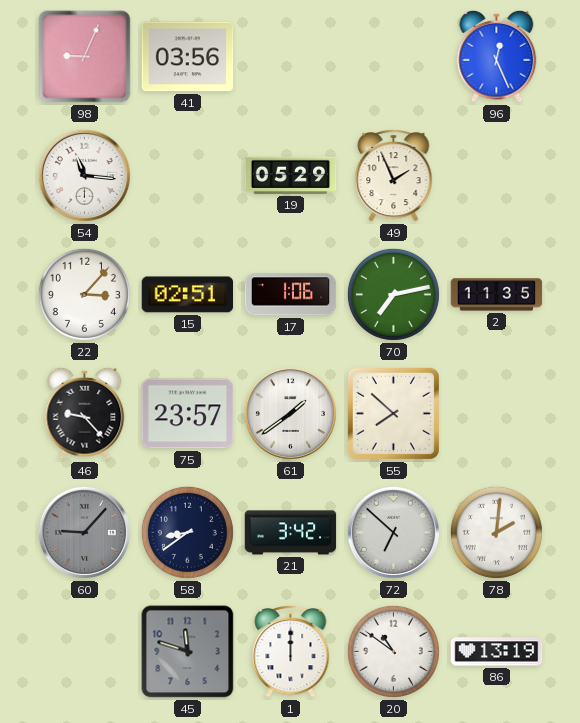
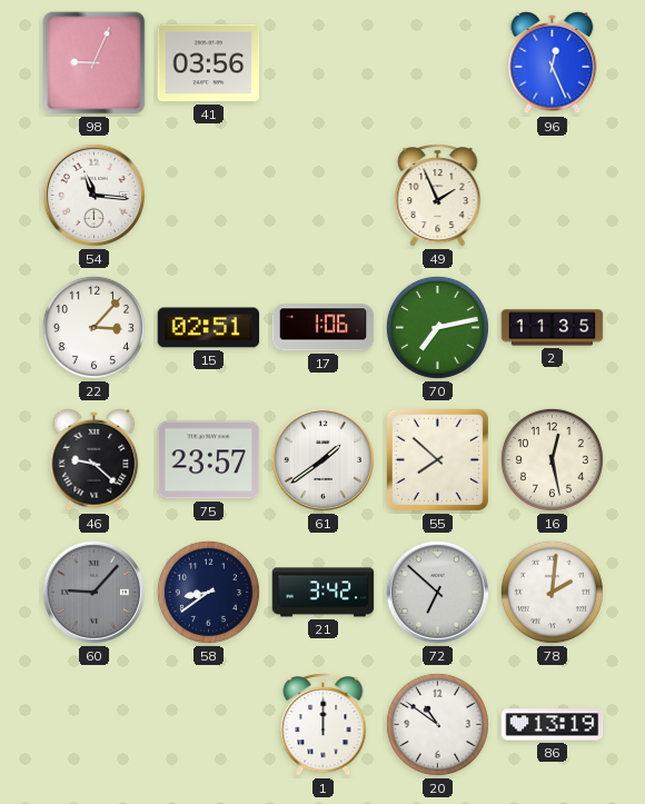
19: 05:29 -> none (291, 175)
46: 9:23 -> 9:22 (95, 459)
16: none -> 12:28 (552, 459)
45: 11:48 -> none (188, 652)
